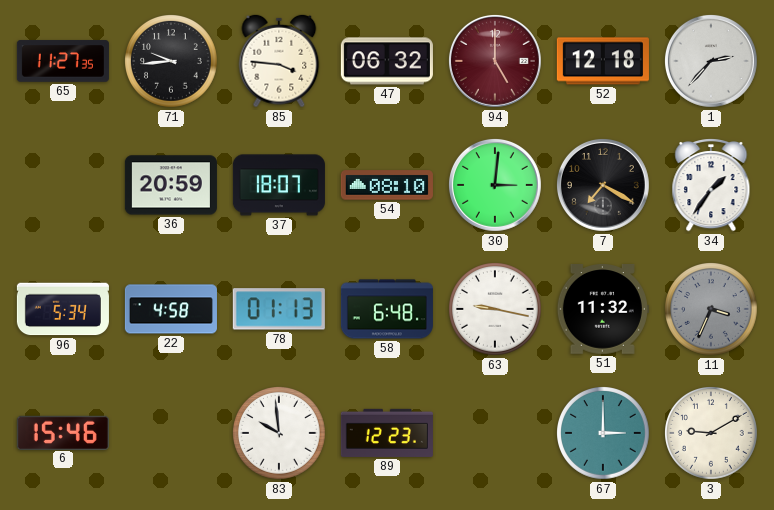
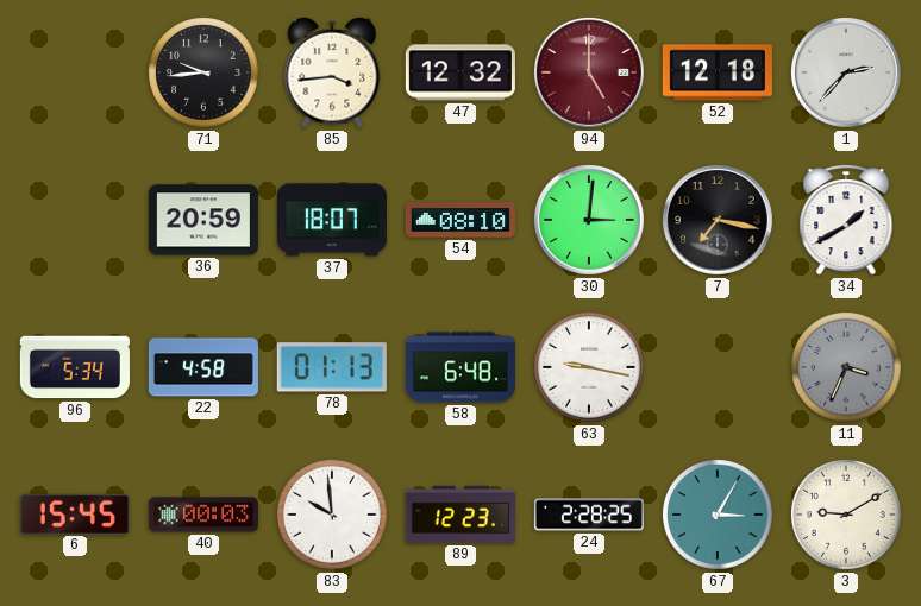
65: 11:27 -> none (63, 61)
85: 3:46 -> 3:44 (332, 72)
47: 06:32 -> 12:32 (460, 72)
7: 7:20 -> 7:17 (718, 220)
34: 1:36 -> 1:40 (846, 221)
51: 11:32 -> none (603, 310)
6: 15:46 -> 15:45 (75, 513)
40: none -> 00:03 (203, 515)
24: none -> 2:28 (589, 515)
67: 3:00 -> 3:05 (719, 516)
